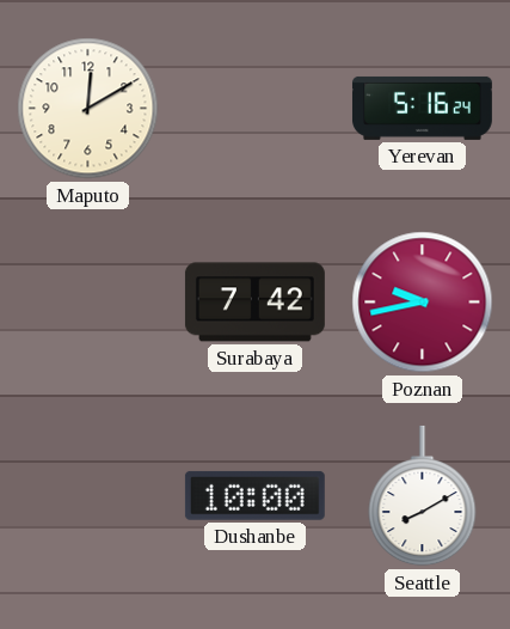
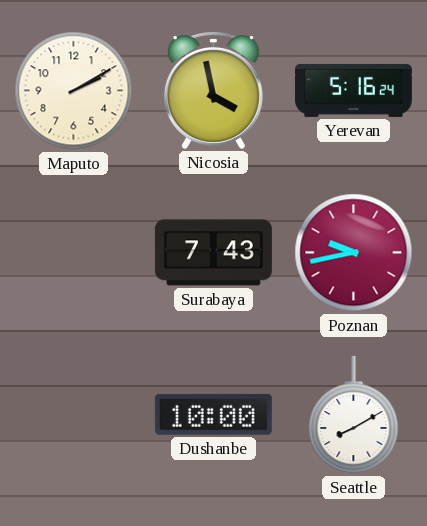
Maputo: 12:10 -> 2:10 (74, 91)
Nicosia: none -> 3:58 (213, 91)
Surabaya: 7:42 -> 7:43 (213, 253)
